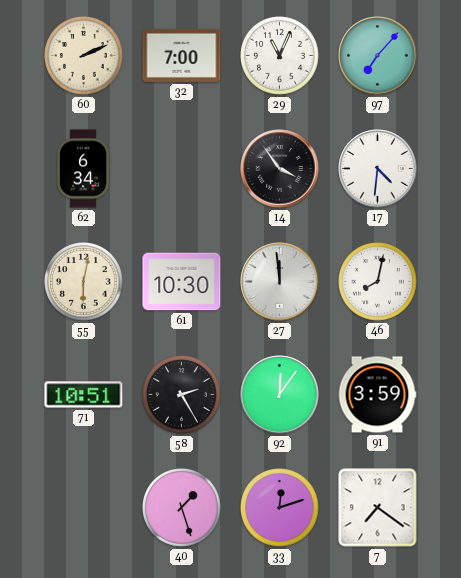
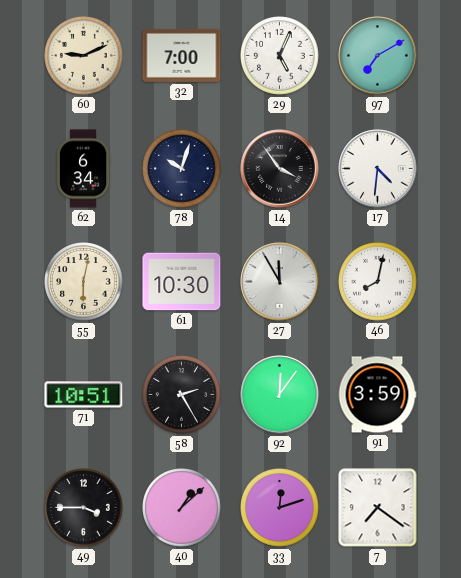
60: 2:11 -> 9:11 (84, 56)
29: 11:04 -> 5:04 (280, 56)
97: 7:07 -> 7:10 (378, 56)
78: none -> 10:03 (182, 169)
27: 11:59 -> 11:55 (280, 282)
49: none -> 3:45 (84, 508)
40: 1:27 -> 1:08 (182, 508)
